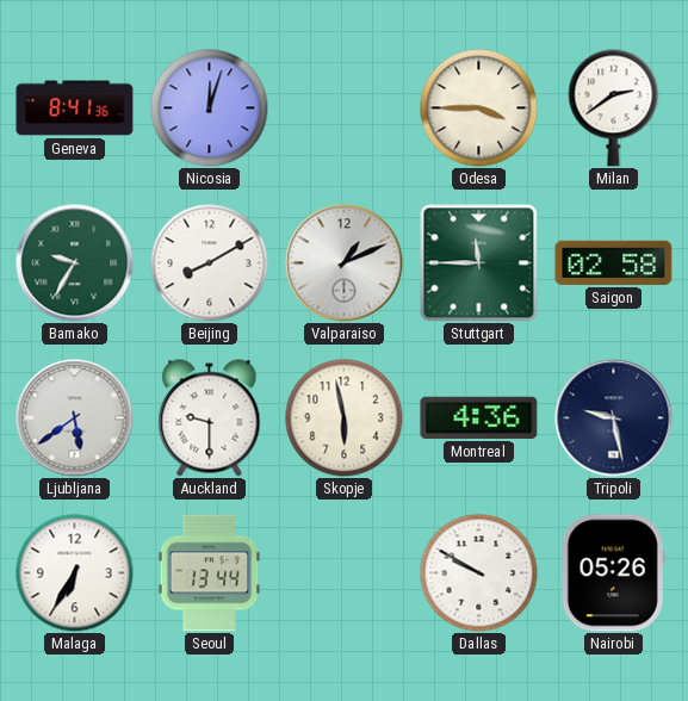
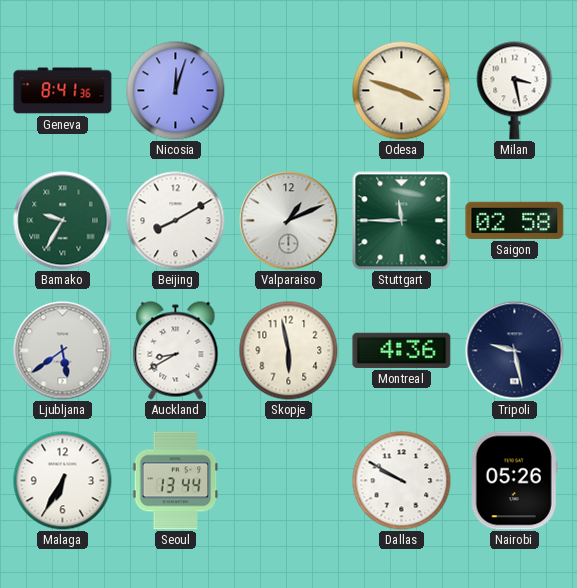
Odesa: 3:45 -> 3:48 (402, 91)
Milan: 2:39 -> 3:28 (515, 91)
Auckland: 9:30 -> 8:40 (176, 351)
